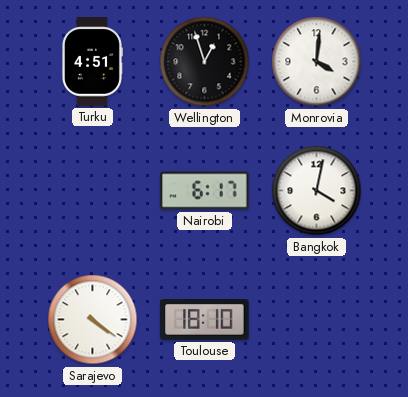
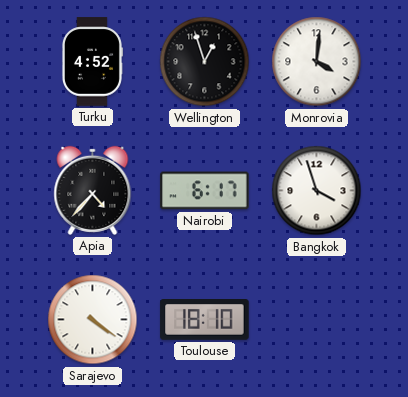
Turku: 4:51 -> 4:52 (92, 62)
Apia: none -> 4:37 (93, 190)
Bangkok: 4:02 -> 3:57 (317, 191)
